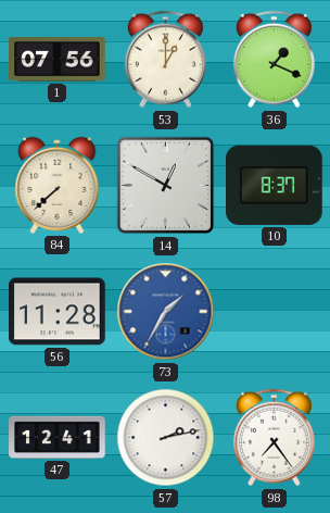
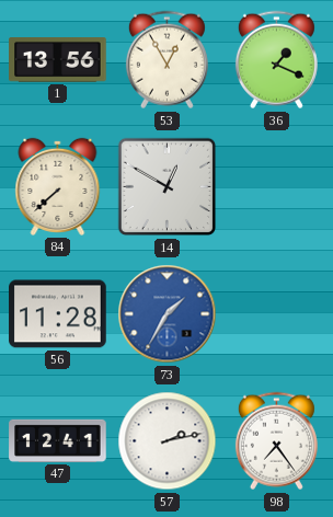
1: 07:56 -> 13:56 (58, 60)
53: 1:00 -> 12:55 (166, 60)
10: 8:37 -> none (275, 185)
